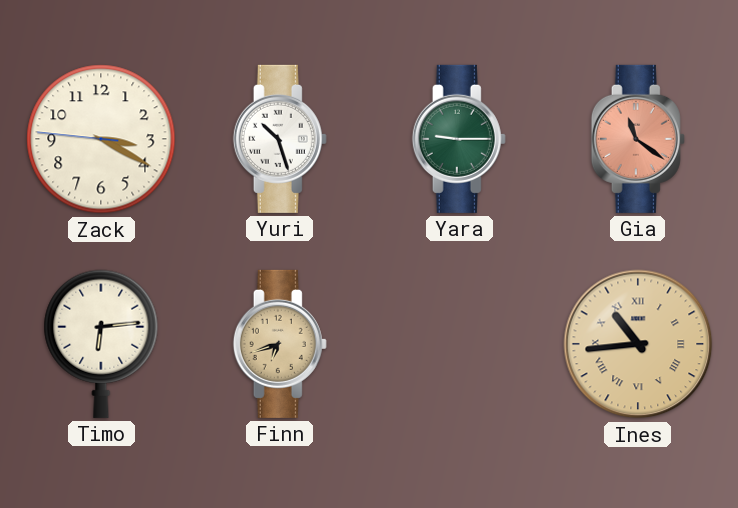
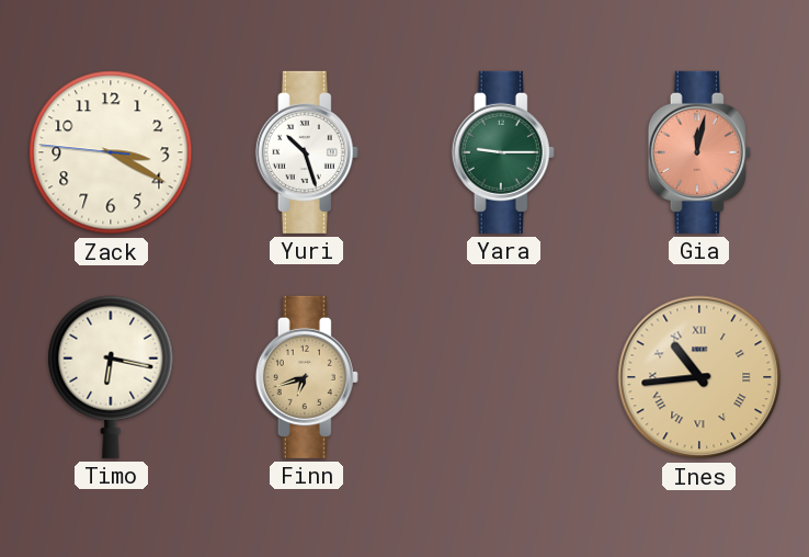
Gia: 11:21 -> 12:02 (699, 152)
Timo: 6:14 -> 6:17 (111, 377)
